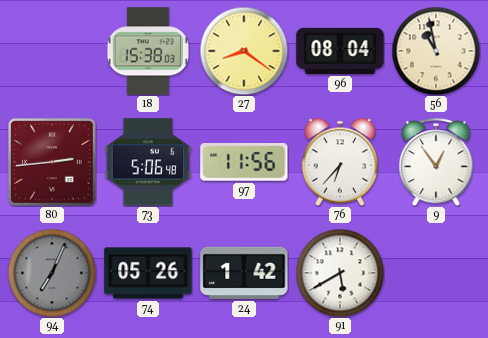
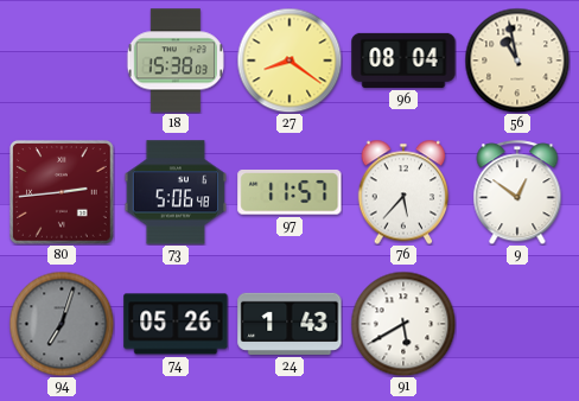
97: 11:56 -> 11:57 (289, 193)
76: 6:37 -> 5:37 (403, 192)
9: 12:54 -> 12:51 (517, 192)
94: 7:04 -> 7:03 (62, 324)
24: 1:42 -> 1:43 (289, 324)
